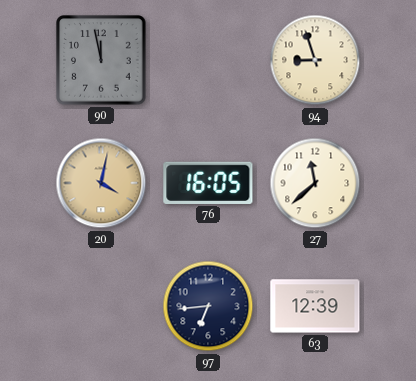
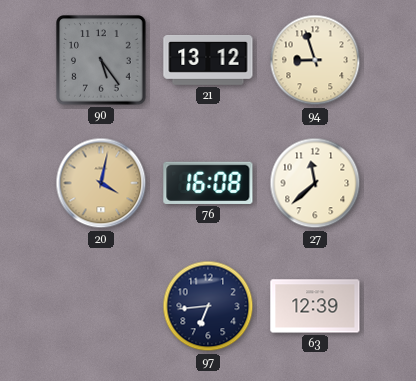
90: 11:58 -> 5:24 (101, 60)
21: none -> 13:12 (208, 61)
76: 16:05 -> 16:08 (208, 183)
